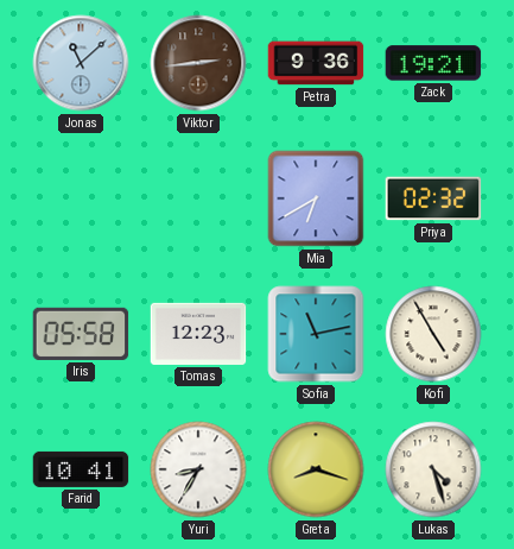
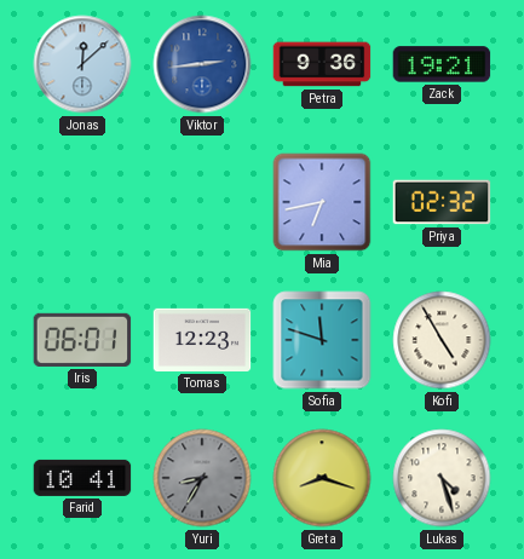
Jonas: 11:08 -> 12:08 (82, 64)
Viktor dial: brown -> blue (202, 64)
Mia: 6:40 -> 6:43 (322, 202)
Iris: 05:58 -> 06:01 (82, 340)
Sofia: 11:13 -> 11:48 (322, 340)
Yuri dial: white -> grey (202, 478)
